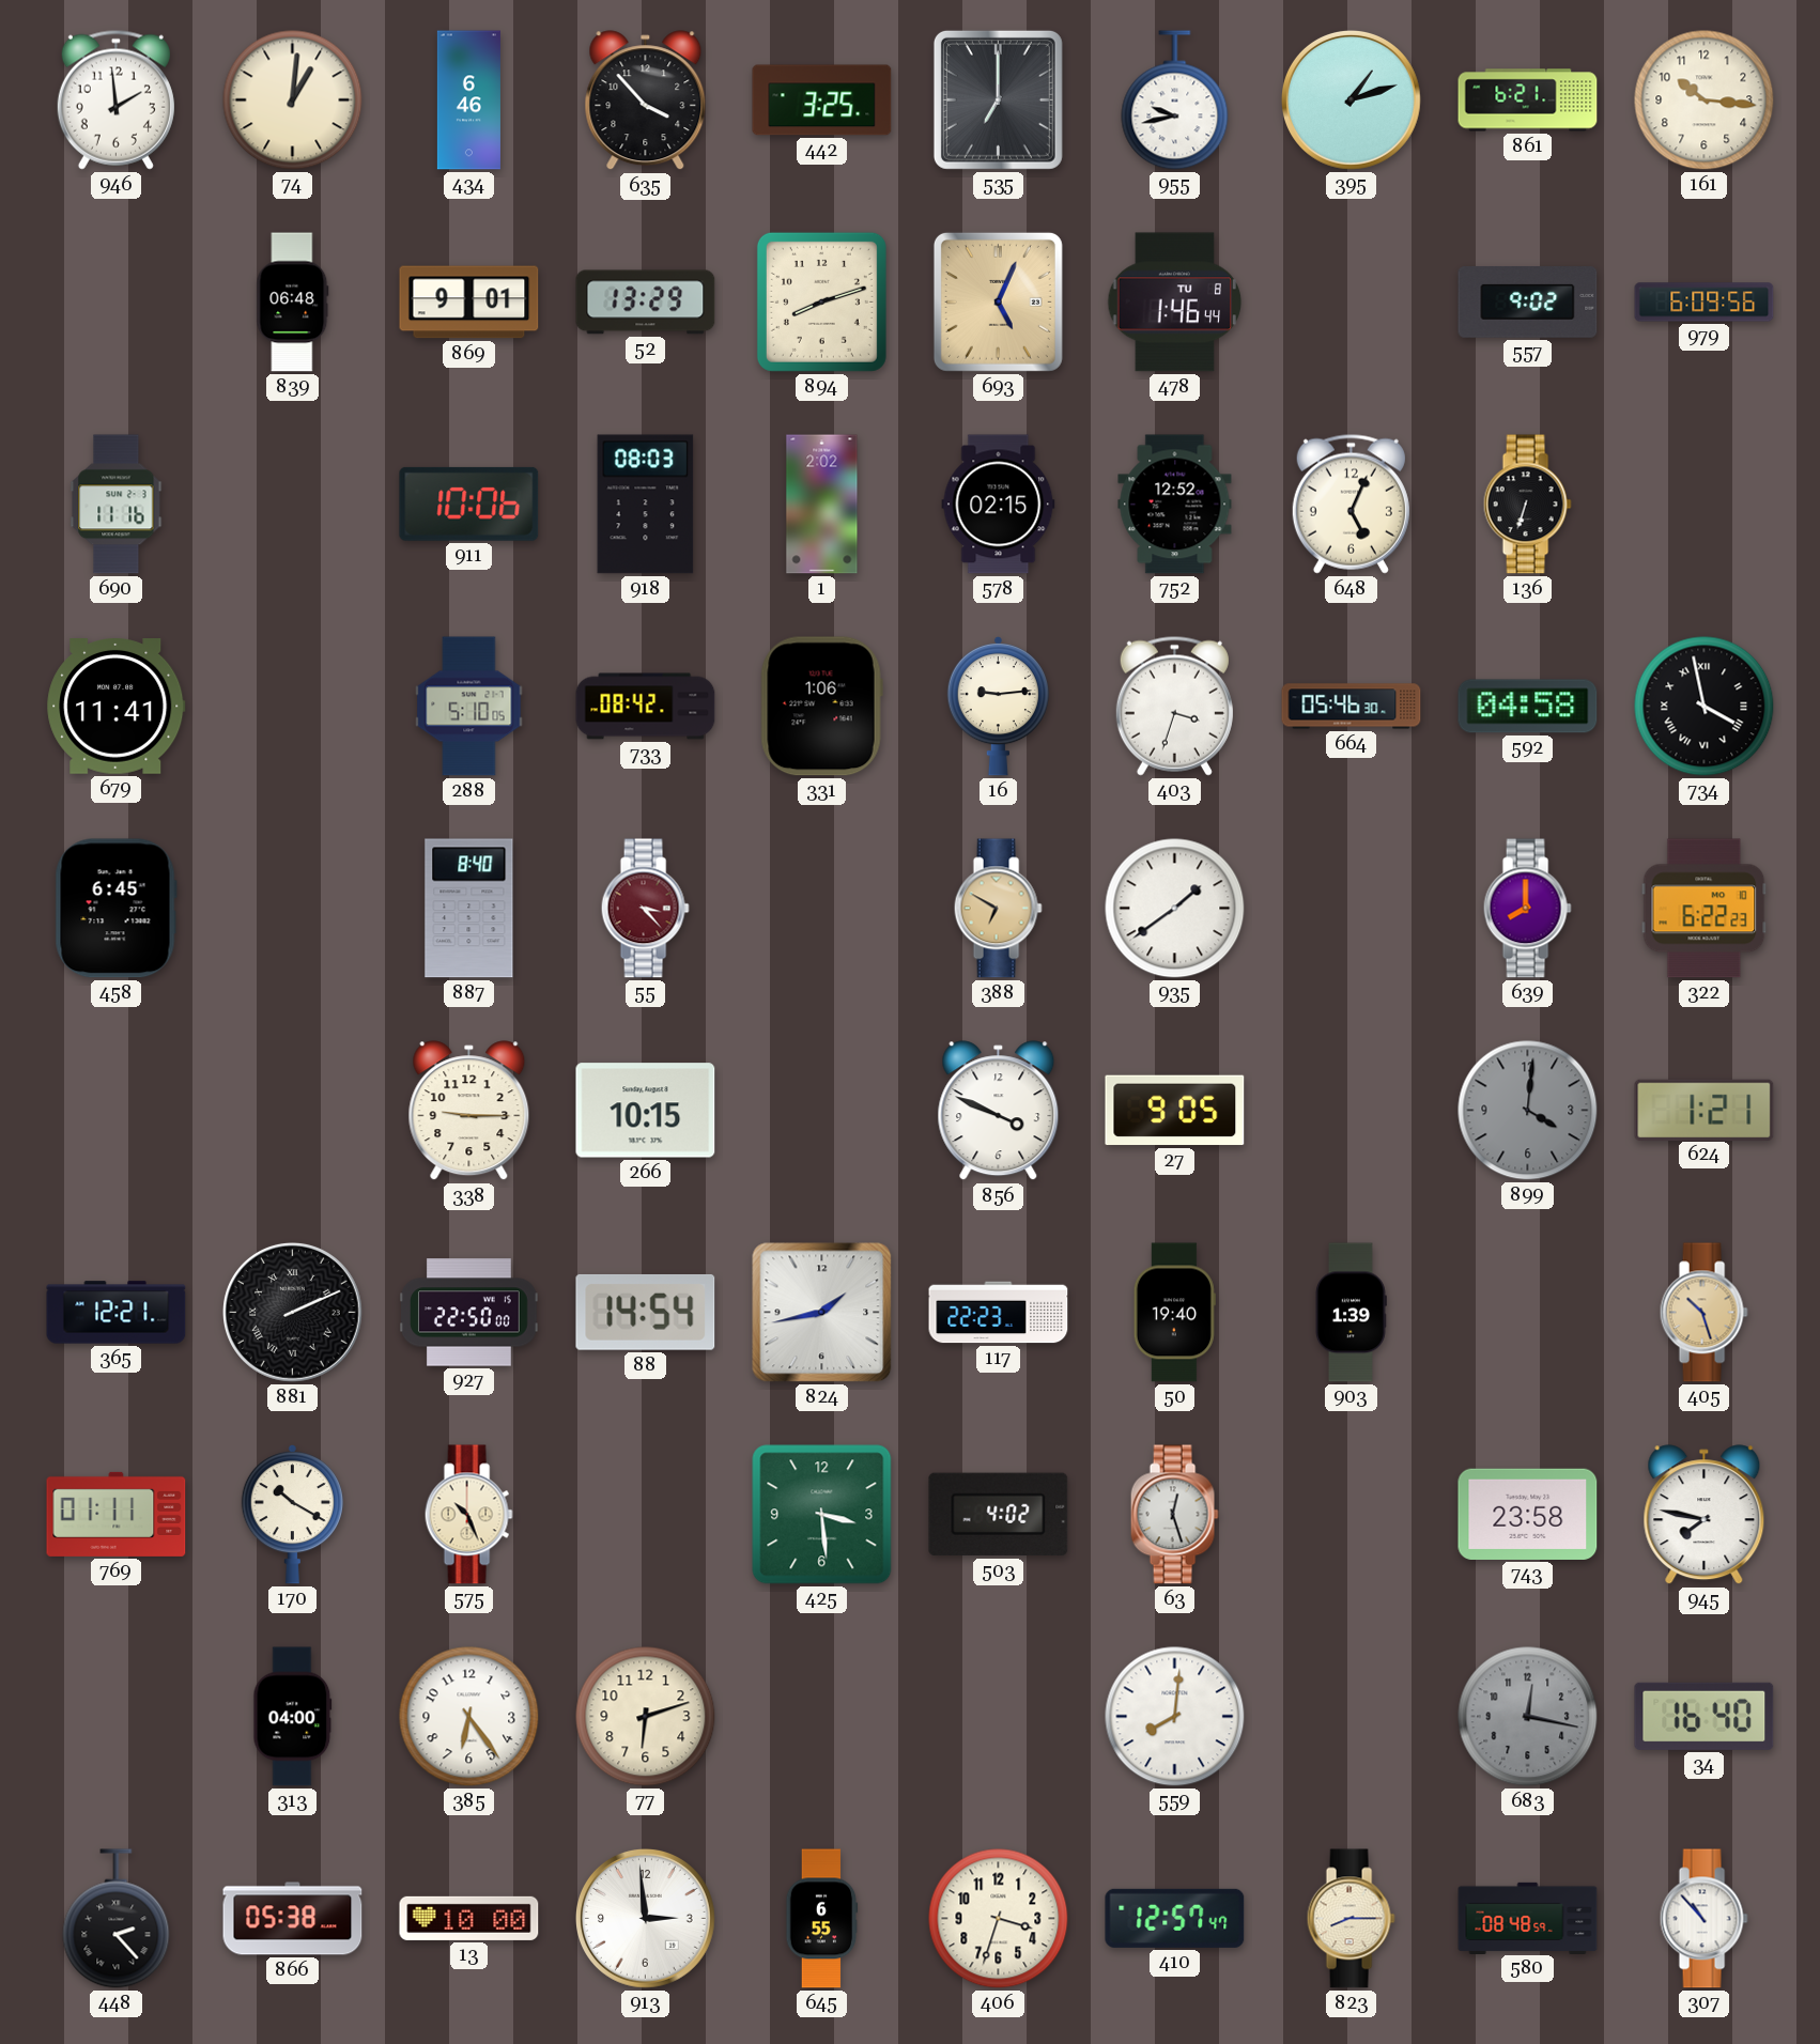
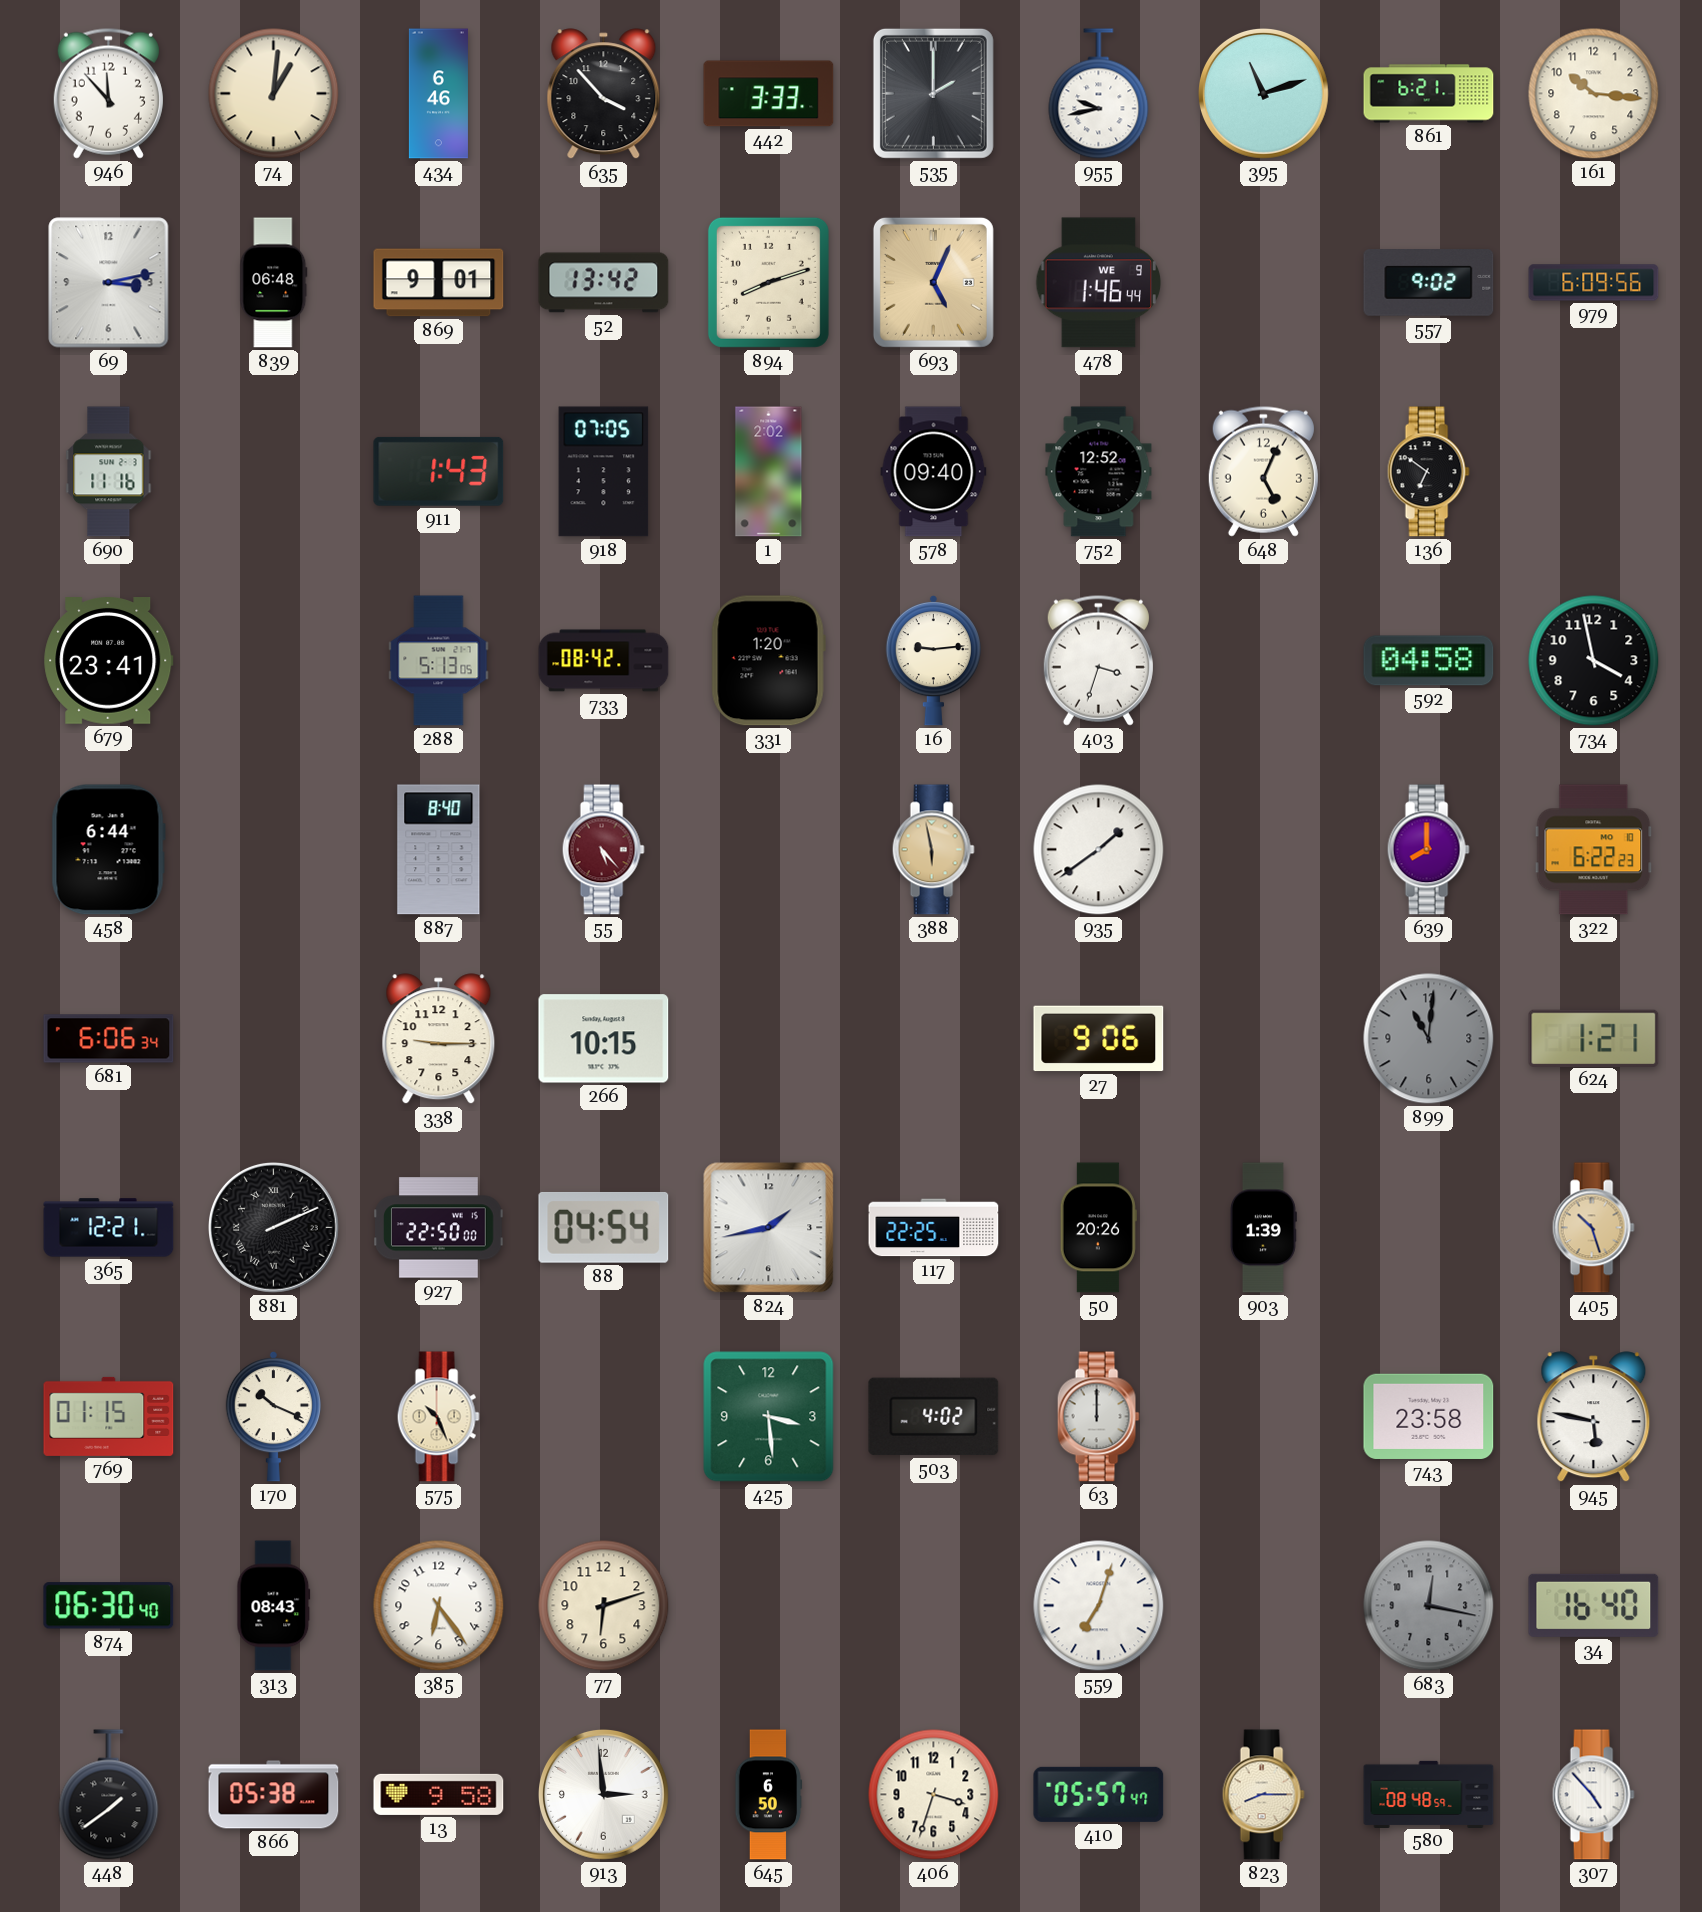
946: 1:59 -> 11:53 (108, 93)
442: 3:25 -> 3:33 (769, 94)
535: 7:00 -> 2:00 (933, 93)
395: 1:12 -> 11:12 (1264, 94)
69: none -> 3:13 (109, 283)
52: 13:29 -> 13:42 (604, 283)
478 date: TU 8 -> WE 9 (1099, 283)
911: 10:06 -> 1:43 (439, 471)
918: 08:03 -> 07:05 (604, 472)
578: 02:15 -> 09:40 (934, 472)
136: 6:33 -> 6:51 (1428, 472)
679: 11:41 -> 23:41 (109, 661)
288: 5:10 -> 5:13 (439, 661)
331: 1:06 -> 1:20 (768, 661)
664: 05:46 -> none (1352, 707)
734 numerals: Roman -> Arabic (1594, 661)
458: 6:45 -> 6:44 (108, 850)
55: 3:23 -> 5:23 (603, 850)
388: 6:50 -> 5:58 (933, 850)
681: none -> 6:06 (109, 1039)
856: 3:49 -> none (999, 1111)
27: 9:05 -> 9:06 (1099, 1039)
899: 4:01 -> 11:01 (1429, 1039)
88: 14:54 -> 04:54 (604, 1227)
117: 22:23 -> 22:25 (934, 1228)
50: 19:40 -> 20:26 (1098, 1228)
769: 01:11 -> 01:15 (109, 1416)
170: 10:20 -> 10:19 (273, 1416)
63: 12:27 -> 12:00 (1098, 1417)
945: 7:47 -> 5:47 (1594, 1417)
874: none -> 06:30 (109, 1606)
313: 04:00 -> 08:43 (274, 1606)
559: 8:01 -> 7:03 (1099, 1606)
448: 2:23 -> 1:39 (109, 1795)
13: 10:00 -> 9:58 (439, 1794)
645: 6:55 -> 6:50 (769, 1795)
410: 12:57 -> 05:57 (1099, 1794)
307: 10:53 -> 4:53 (1593, 1795)
